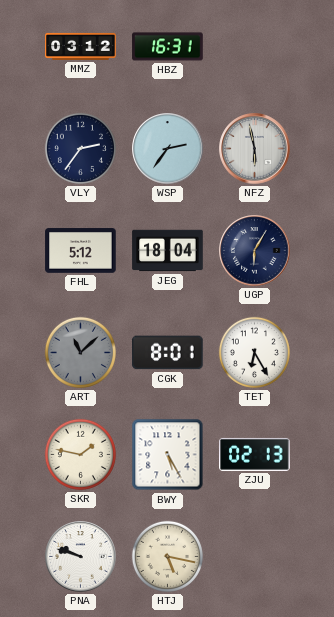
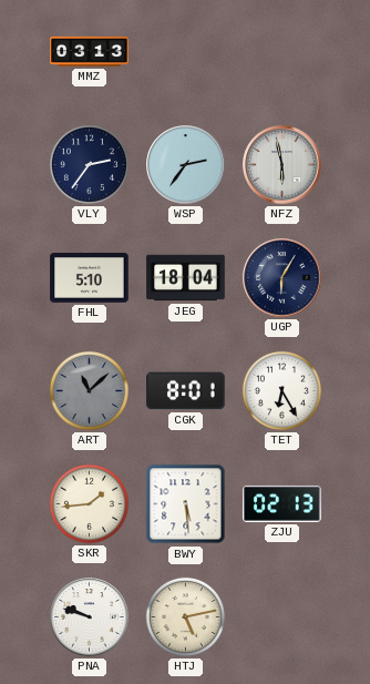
MMZ: 03:12 -> 03:13 (90, 51)
HBZ: 16:31 -> none (168, 47)
FHL: 5:12 -> 5:10 (90, 278)
SKR: 1:47 -> 1:44 (89, 503)
BWY: 5:25 -> 5:29 (186, 504)
HTJ: 5:17 -> 5:13 (185, 616)
